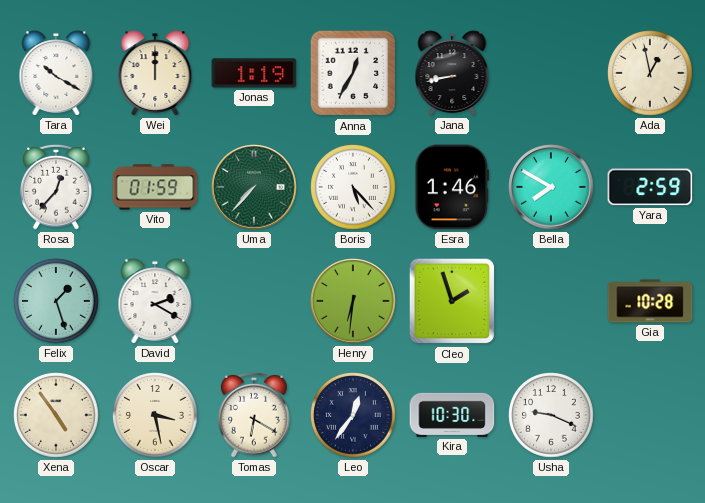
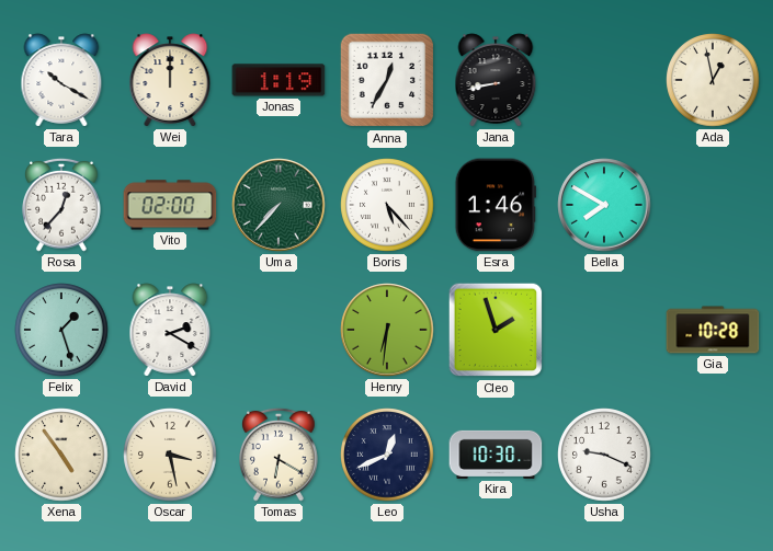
Vito: 01:59 -> 02:00 (170, 205)
Yara: 2:59 -> none (650, 187)
Leo: 12:36 -> 12:41 (387, 455)
